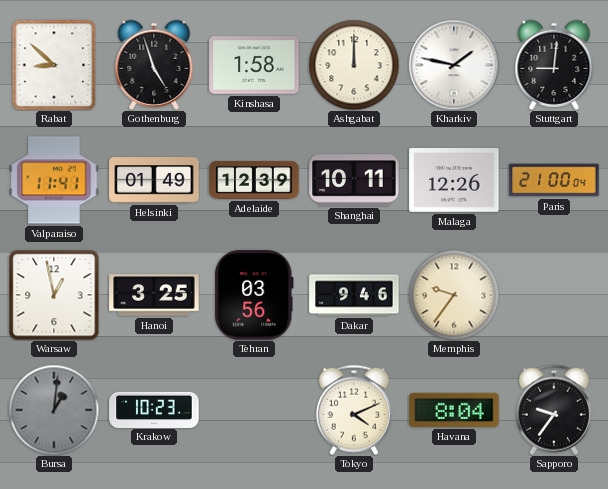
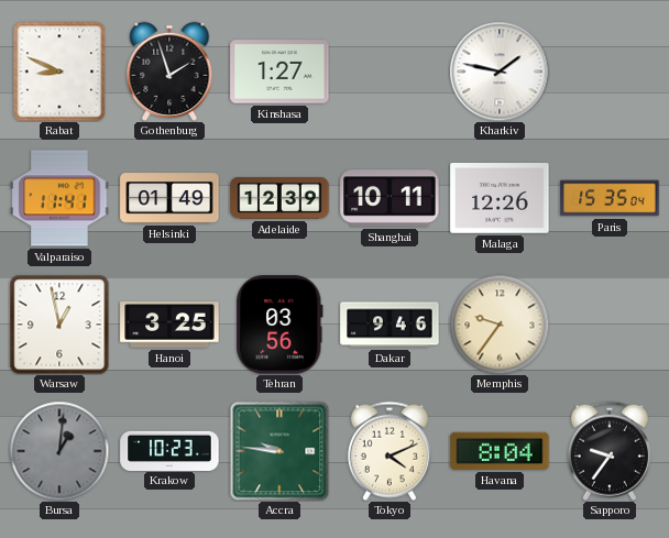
Rabat: 8:52 -> 8:49 (59, 72)
Gothenburg: 4:57 -> 1:57 (169, 72)
Kinshasa: 1:58 -> 1:27 (279, 72)
Ashgabat: 12:00 -> none (354, 65)
Stuttgart: 9:01 -> none (554, 65)
Paris: 21:00 -> 15:35 (610, 198)
Accra: none -> 9:46 (279, 451)
